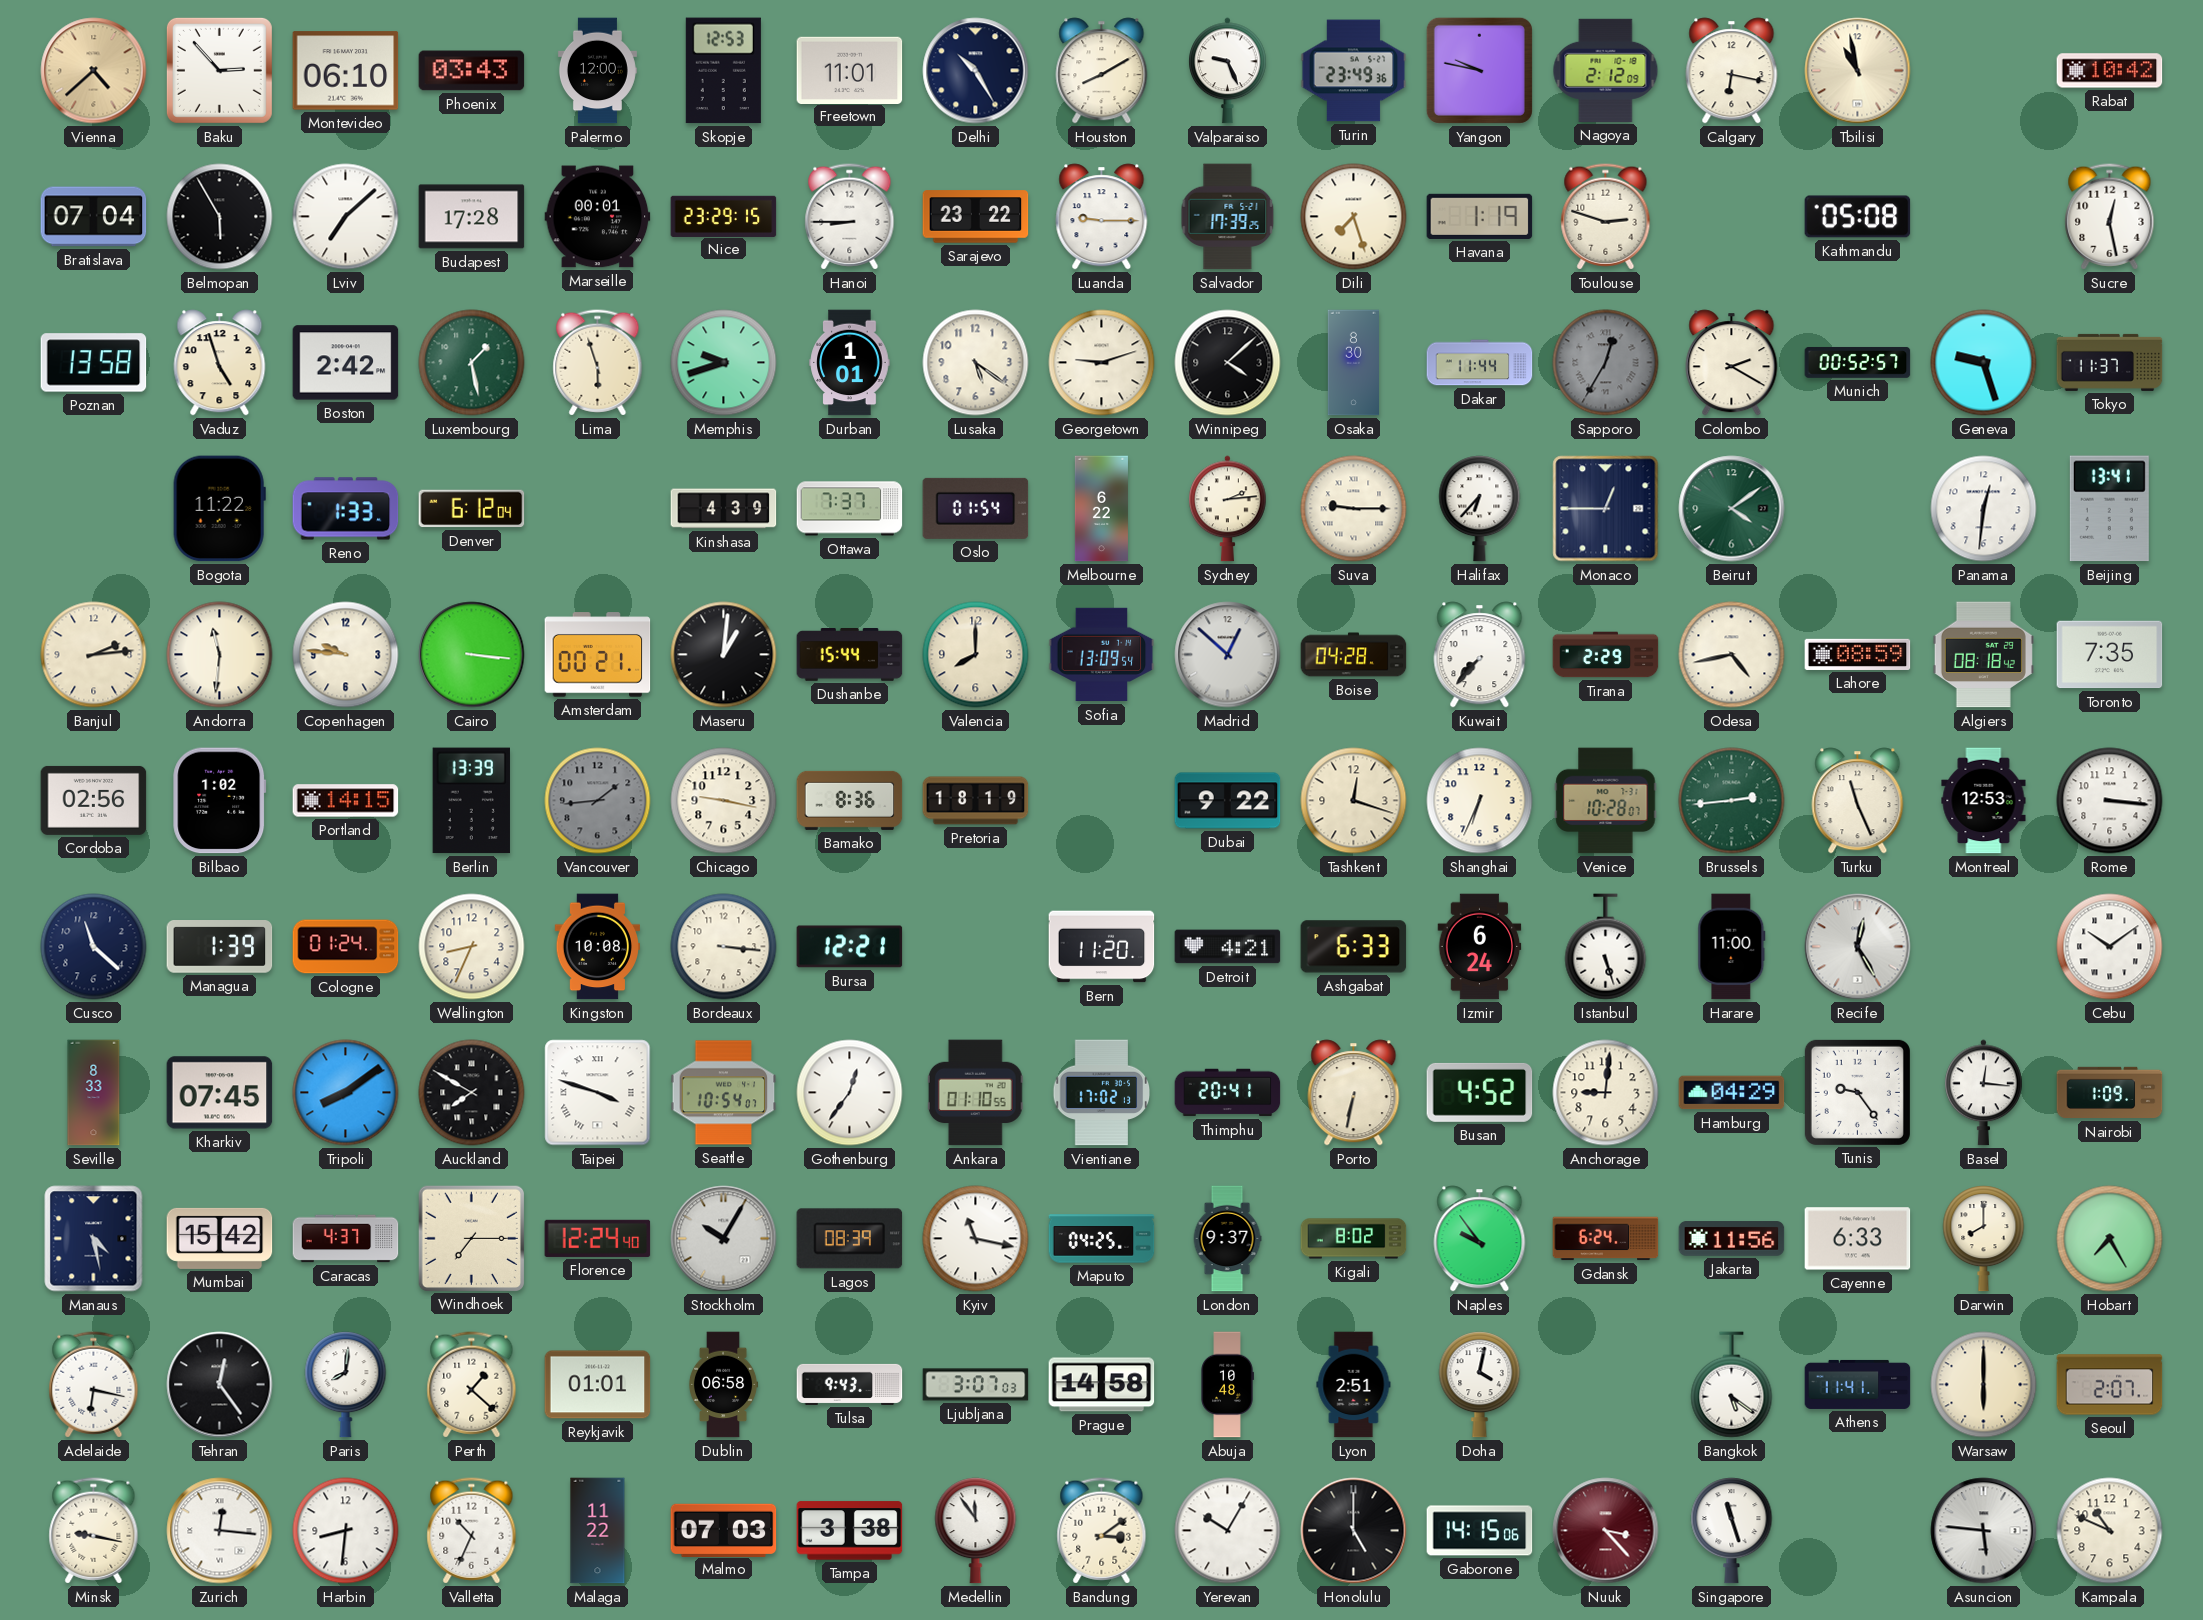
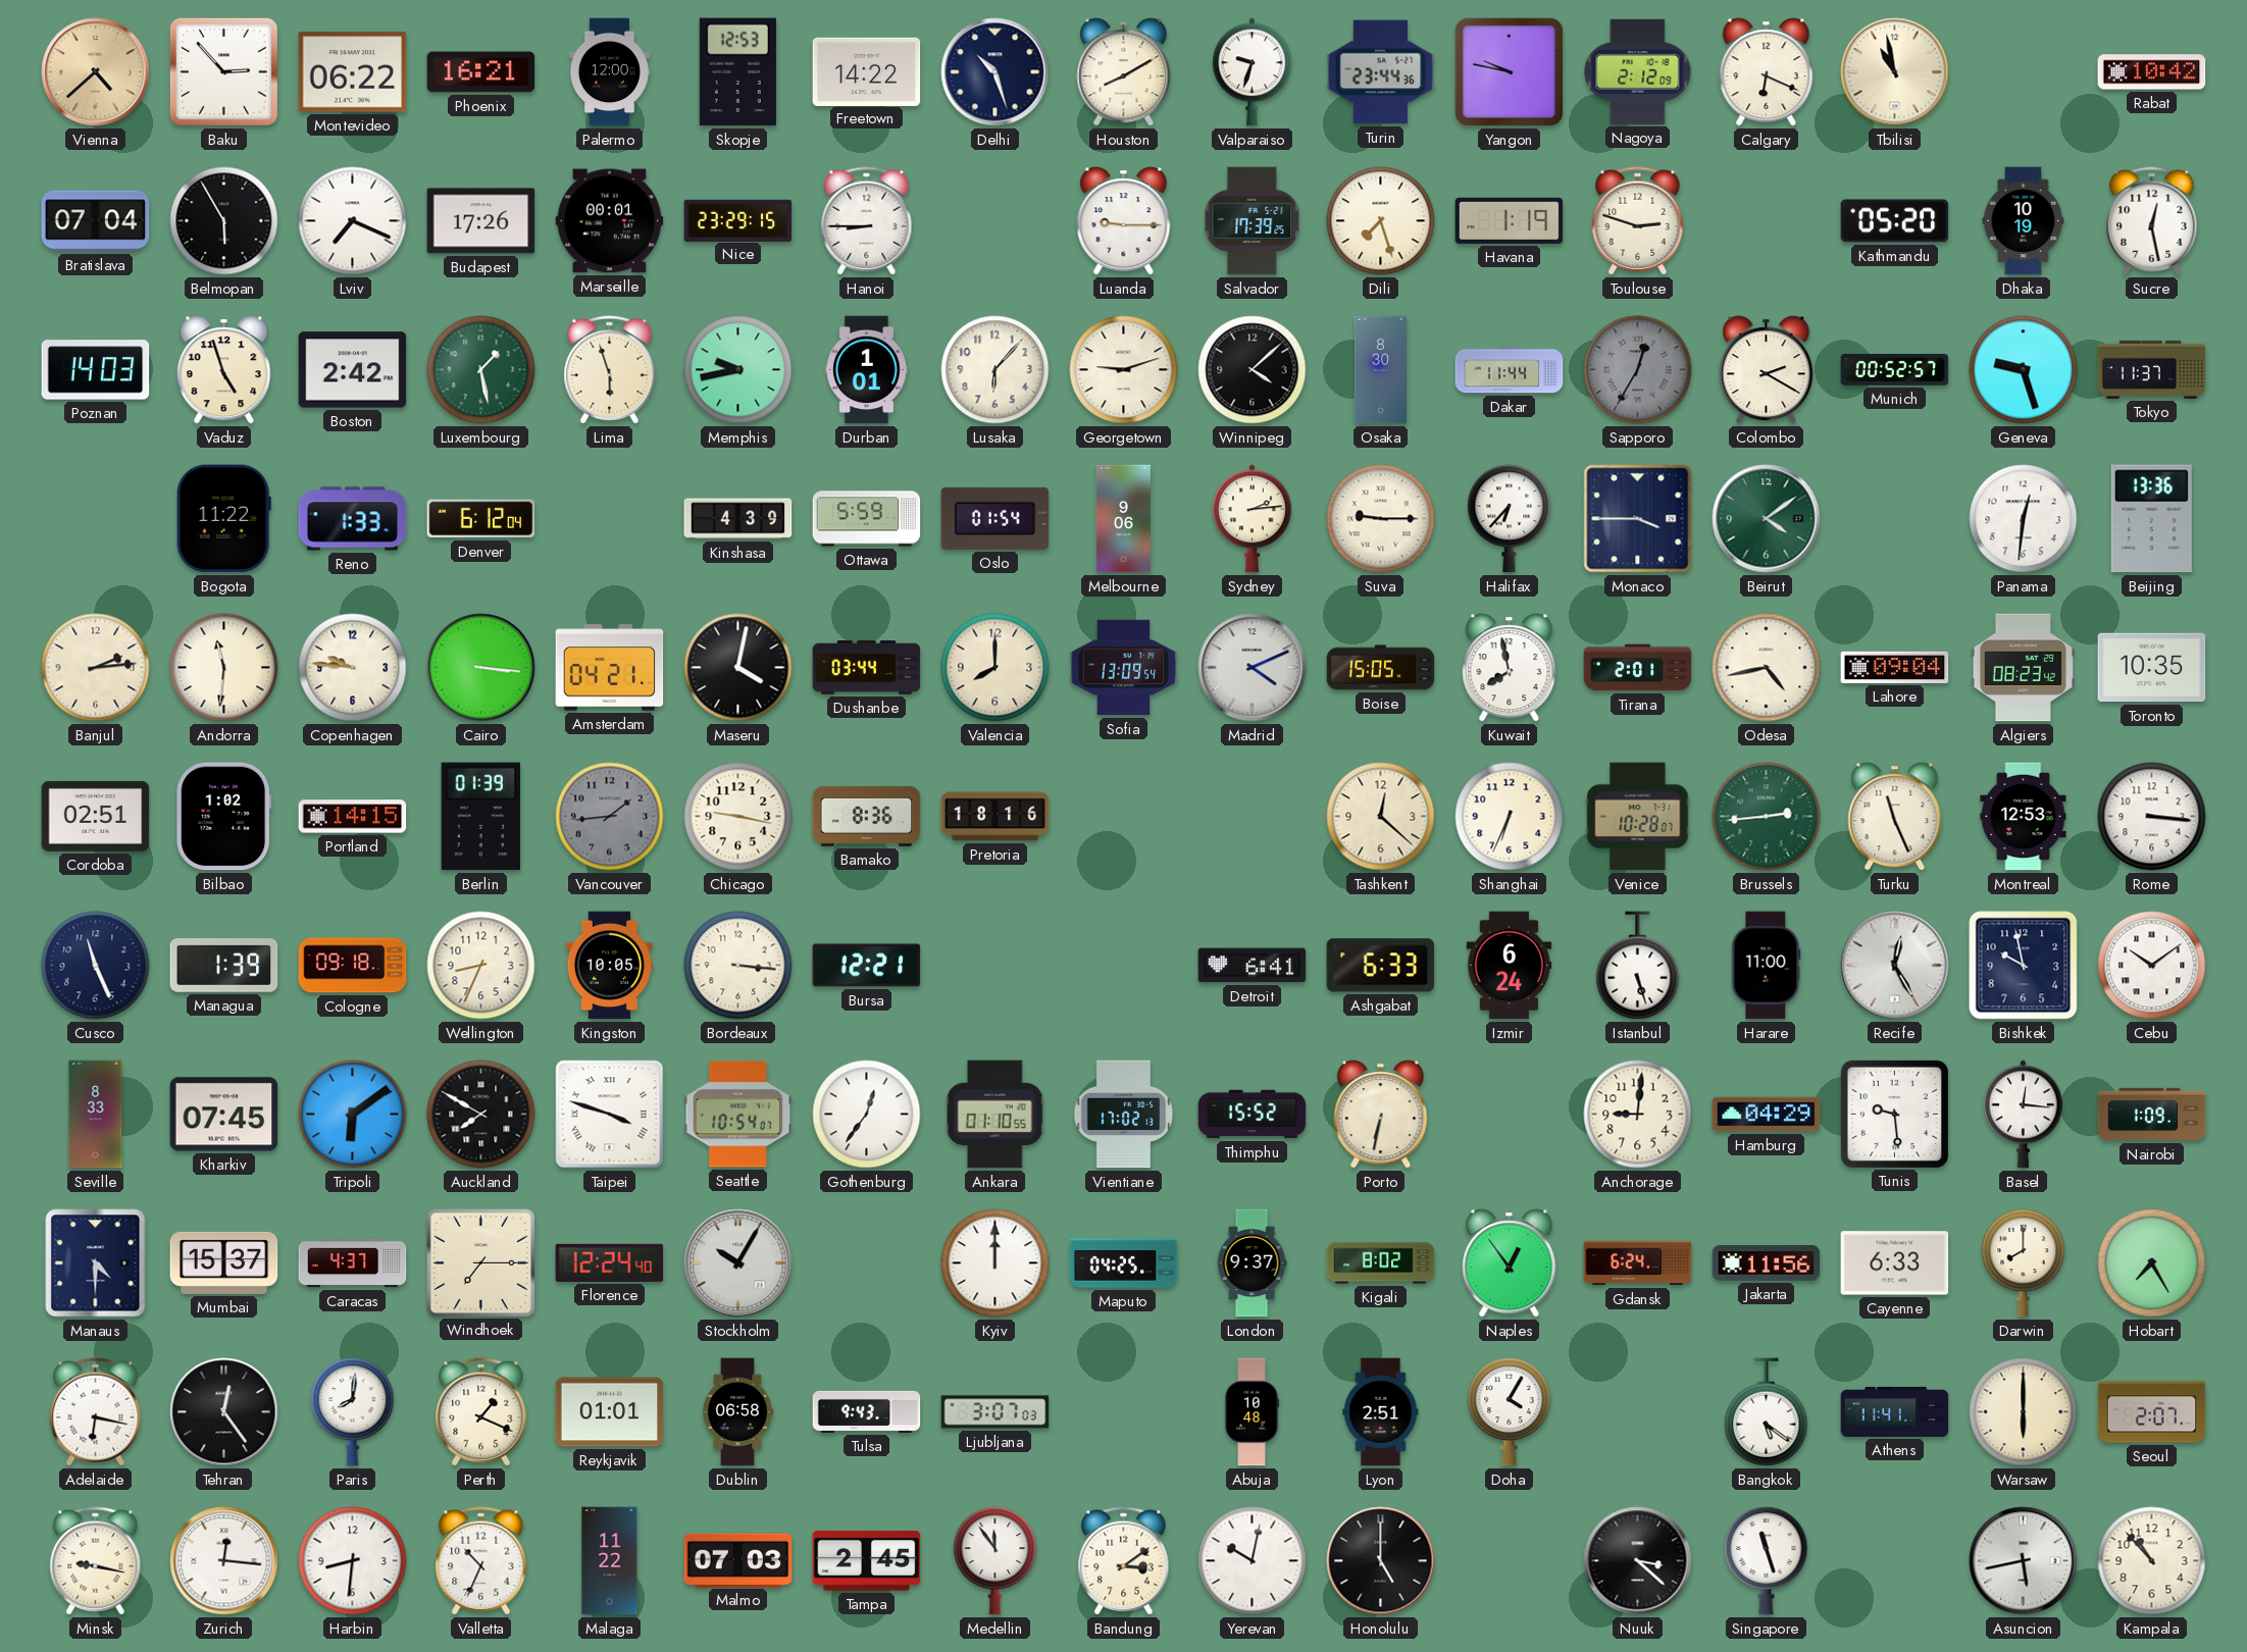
Montevideo: 06:10 -> 06:22 (353, 72)
Phoenix: 03:43 -> 16:21 (481, 72)
Freetown: 11:01 -> 14:22 (867, 71)
Delhi: 10:25 -> 10:27 (995, 72)
Valparaiso: 9:26 -> 9:33 (1253, 72)
Turin: 23:49 -> 23:44 (1381, 72)
Calgary: 6:17 -> 6:19 (1767, 72)
Lviv: 7:08 -> 7:19 (353, 221)
Budapest: 17:28 -> 17:26 (481, 221)
Sarajevo: 23:22 -> none (976, 217)
Kathmandu: 05:08 -> 05:20 (1895, 221)
Dhaka: none -> 10:19 (2024, 221)
Poznan: 13:58 -> 14:03 (96, 370)
Memphis: 9:42 -> 9:43 (738, 370)
Lusaka: 5:21 -> 6:07 (995, 370)
Ottawa: 7:37 -> 5:59 (867, 519)
Melbourne: 6:22 -> 9:06 (1123, 519)
Monaco: 12:45 -> 3:45 (1638, 519)
Beijing: 13:41 -> 13:36 (2151, 519)
Amsterdam: 00:21 -> 04:21 (610, 668)
Maseru: 1:01 -> 4:02 (738, 668)
Dushanbe: 15:44 -> 03:44 (867, 668)
Madrid: 12:52 -> 4:11 (1253, 668)
Boise: 04:28 -> 15:05 (1381, 668)
Kuwait: 7:37 -> 7:58 (1510, 668)
Tirana: 2:29 -> 2:01 (1638, 668)
Lahore: 08:59 -> 09:04 (1895, 667)
Algiers: 08:18 -> 08:23 (2023, 668)
Toronto: 7:35 -> 10:35 (2152, 668)
Cordoba: 02:56 -> 02:51 (96, 816)
Berlin: 13:39 -> 01:39 (480, 817)
Pretoria: 18:19 -> 18:16 (995, 817)
Dubai: 9:22 -> none (1228, 801)
Tashkent: 12:18 -> 12:22 (1381, 817)
Cusco: 11:22 -> 11:26 (96, 966)
Cologne: 01:24 -> 09:18 (353, 966)
Kingston: 10:08 -> 10:05 (609, 966)
Bern: 11:20 -> none (1102, 947)
Detroit: 4:21 -> 6:41 (1253, 966)
Bishkek: none -> 9:58 (2024, 966)
Tripoli: 8:09 -> 6:09 (353, 1115)
Thimphu: 20:41 -> 15:52 (1253, 1115)
Busan: 4:52 -> none (1480, 1092)
Tunis: 9:24 -> 9:29 (1894, 1114)
Manaus: 4:28 -> 4:30 (96, 1263)
Mumbai: 15:42 -> 15:37 (224, 1262)
Lagos: 08:39 -> none (850, 1239)
Kyiv: 11:17 -> 12:00 (995, 1263)
Naples: 9:54 -> 12:54 (1510, 1263)
Perth: 1:22 -> 1:19 (481, 1412)
Prague: 14:58 -> none (1102, 1385)
Doha: 4:02 -> 4:05 (1510, 1412)
Tampa: 3:38 -> 2:45 (867, 1561)
Yerevan: 10:05 -> 10:02 (1253, 1561)
Gaborone: 14:15 -> none (1480, 1531)
Nuuk: 3:23 -> 3:22 (1638, 1561)
Nuuk dial: burgundy -> black (1638, 1561)
Asuncion: 5:46 -> 5:43 (2024, 1561)
Kampala: 10:49 -> 10:53 (2152, 1561)
